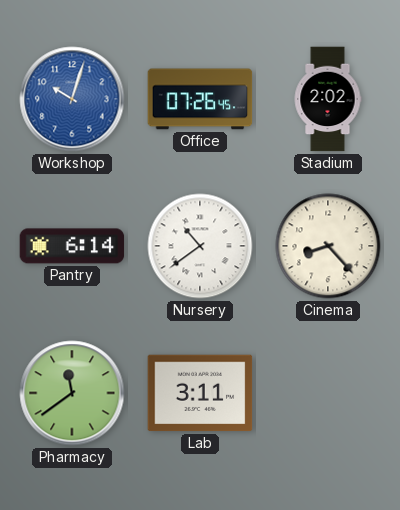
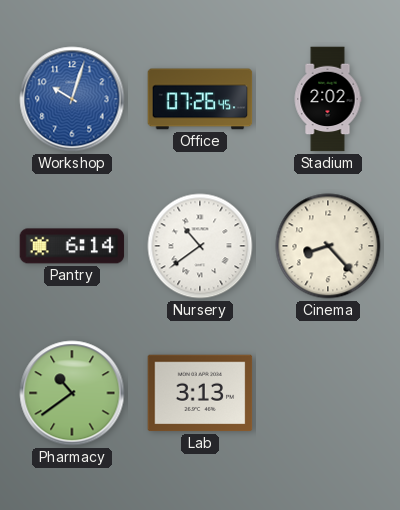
Pharmacy: 11:39 -> 10:39 (72, 393)
Lab: 3:11 -> 3:13 (200, 393)
